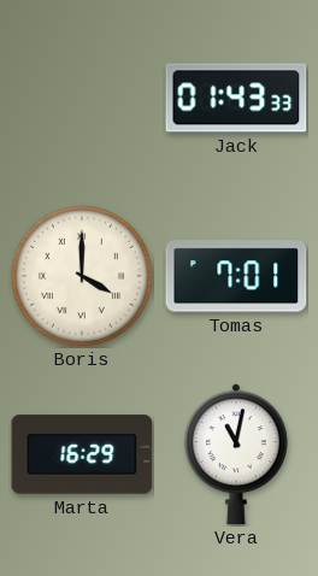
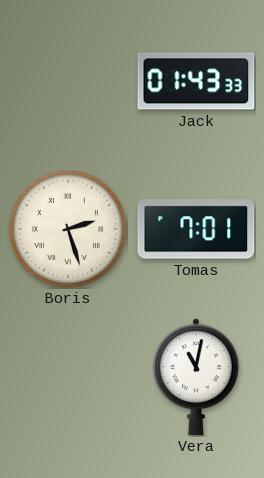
Boris: 4:00 -> 2:27 (68, 229)
Marta: 16:29 -> none (82, 454)
